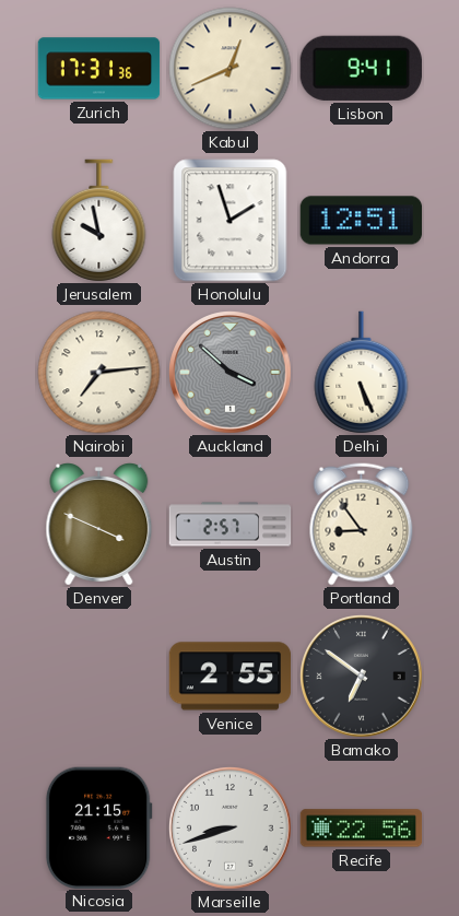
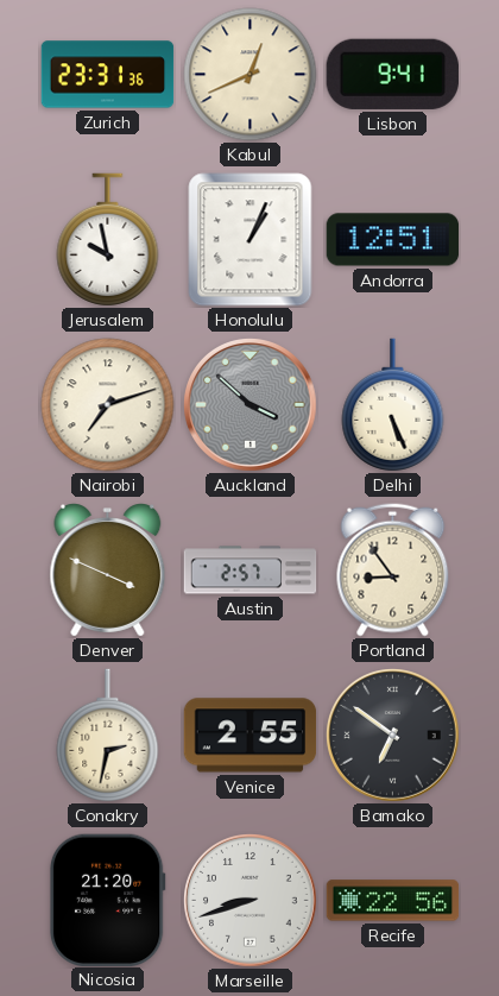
Zurich: 17:31 -> 23:31 (108, 75)
Honolulu: 1:57 -> 1:04 (251, 240)
Nairobi: 7:14 -> 7:12 (108, 405)
Conakry: none -> 2:32 (108, 736)
Nicosia: 21:15 -> 21:20 (107, 900)
